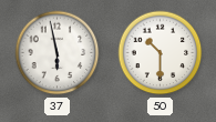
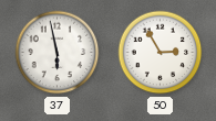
50: 10:30 -> 2:55 (161, 53)
